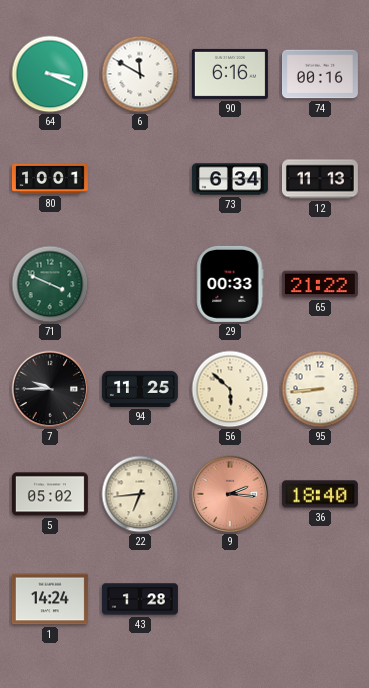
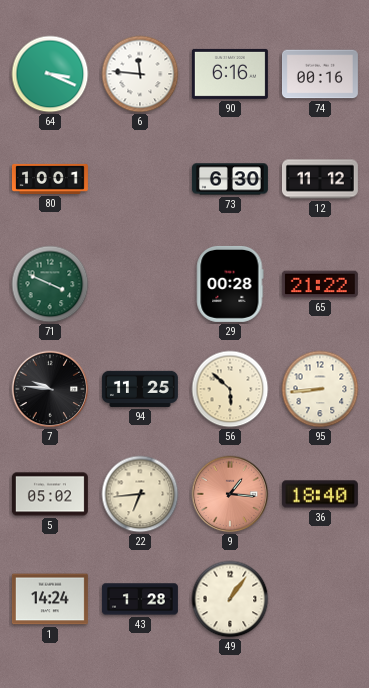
6: 11:50 -> 11:46 (140, 74)
73: 6:34 -> 6:30 (230, 179)
12: 11:13 -> 11:12 (320, 179)
29: 00:33 -> 00:28 (230, 284)
7: 9:45 -> 9:46 (50, 389)
9: 2:16 -> 1:16 (230, 494)
49: none -> 1:06 (230, 599)
